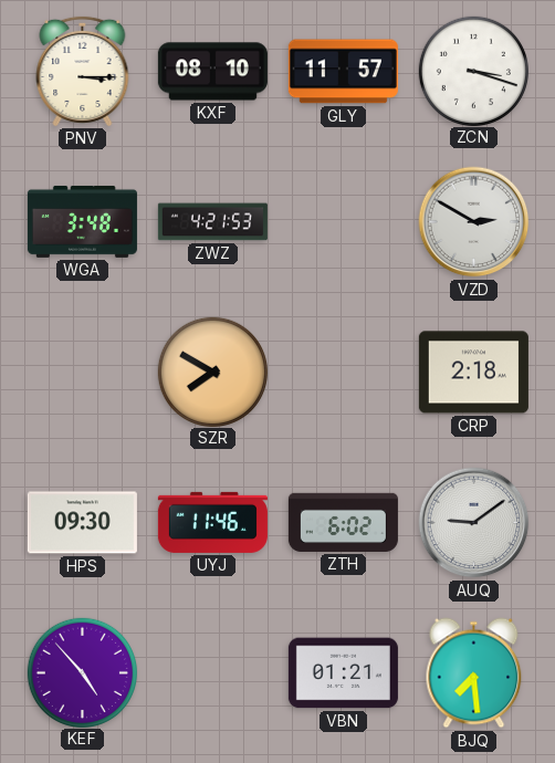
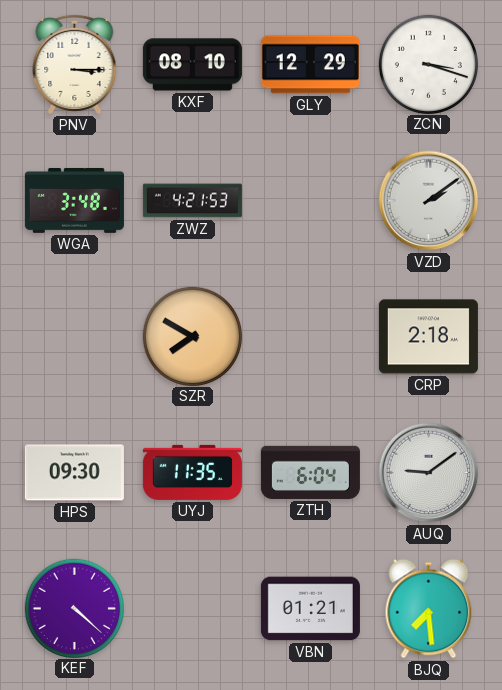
GLY: 11:57 -> 12:29 (310, 65)
VZD: 2:50 -> 2:09 (429, 201)
UYJ: 11:46 -> 11:35 (192, 472)
ZTH: 6:02 -> 6:04 (310, 472)
KEF: 4:53 -> 4:22 (74, 608)
